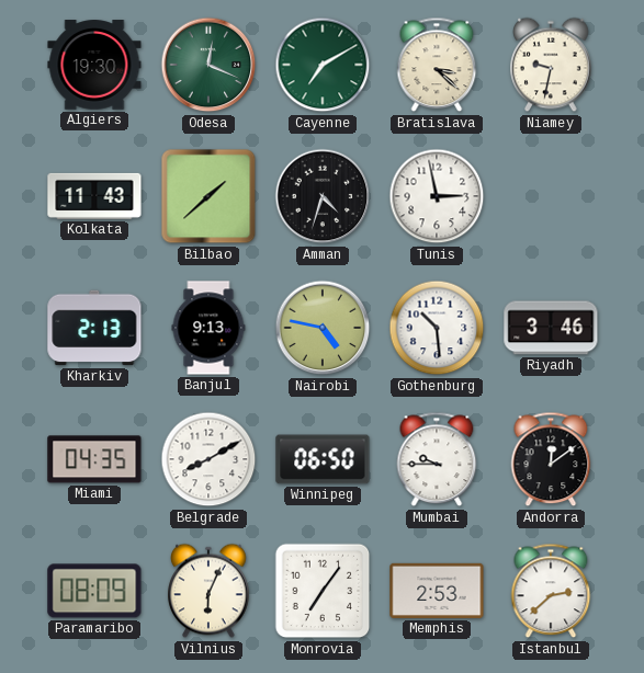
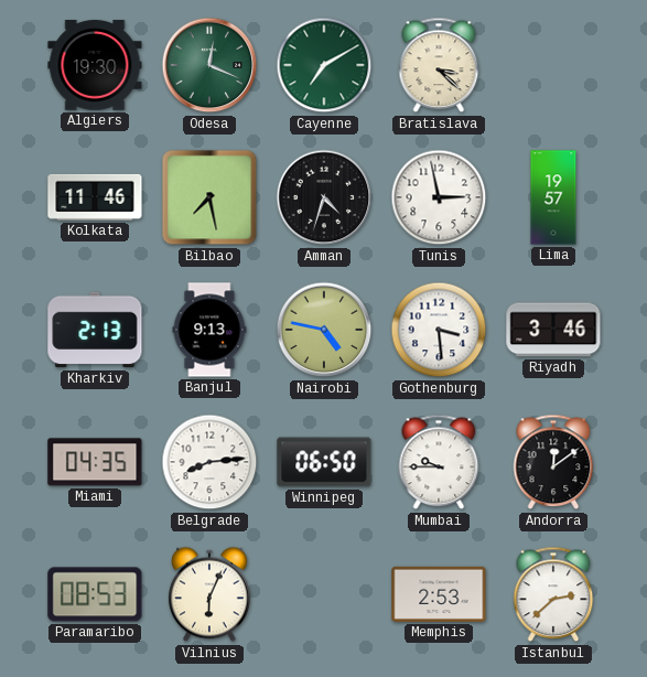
Niamey: 9:32 -> none (551, 65)
Kolkata: 11:43 -> 11:46 (95, 197)
Bilbao: 1:38 -> 7:28 (209, 197)
Lima: none -> 19:57 (553, 197)
Gothenburg: 10:29 -> 3:29 (439, 330)
Belgrade: 8:10 -> 8:14 (209, 462)
Paramaribo: 08:09 -> 08:53 (95, 594)
Monrovia: 7:06 -> none (323, 591)
